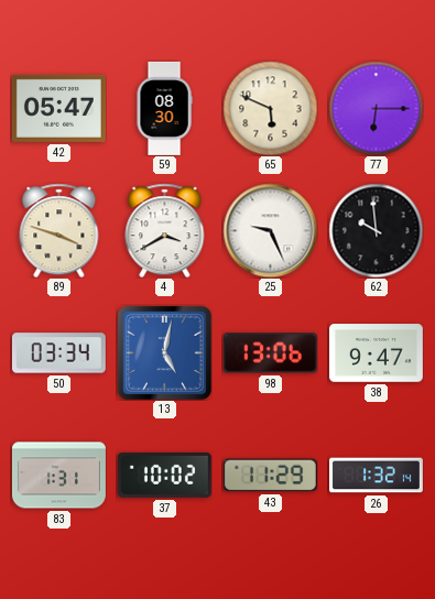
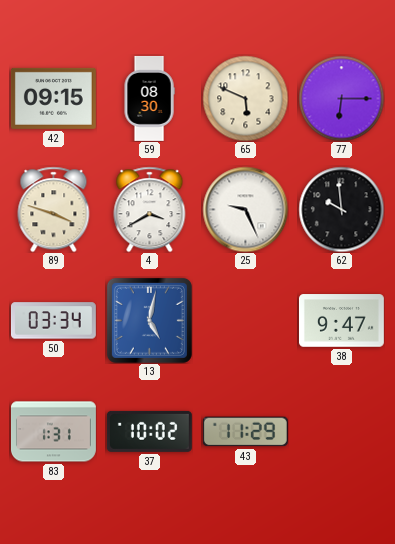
42: 05:47 -> 09:15 (53, 98)
98: 13:06 -> none (270, 353)
26: 1:32 -> none (376, 476)
